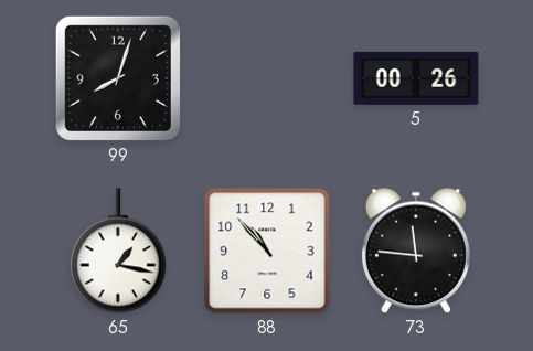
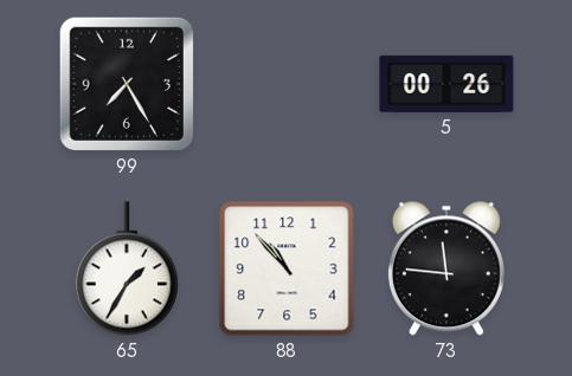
99: 8:03 -> 7:25 (127, 84)
65: 1:17 -> 1:35 (127, 268)
